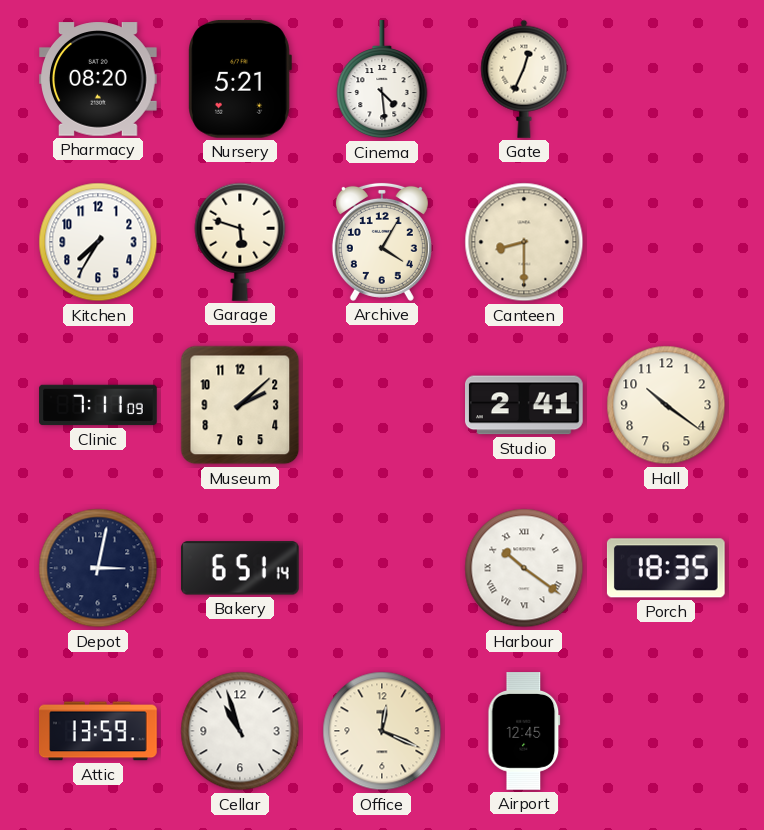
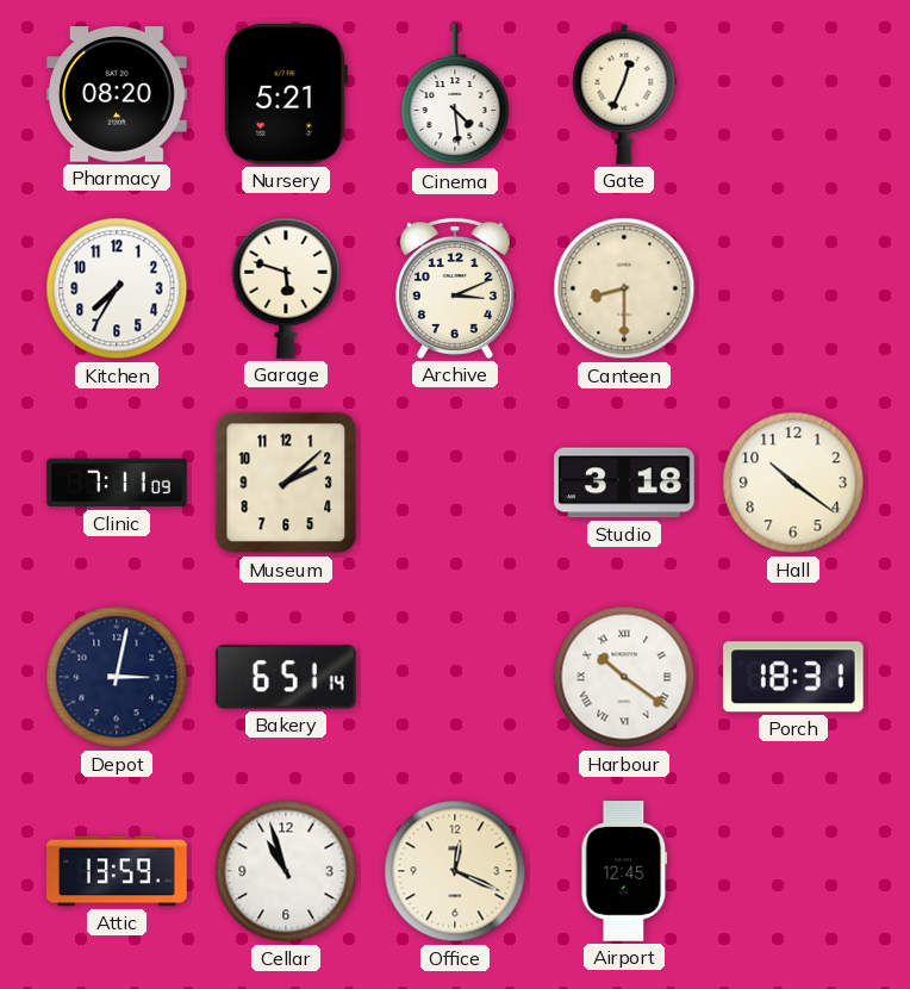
Archive: 4:05 -> 3:11 (455, 288)
Studio: 2:41 -> 3:18 (625, 483)
Porch: 18:35 -> 18:31 (793, 677)
